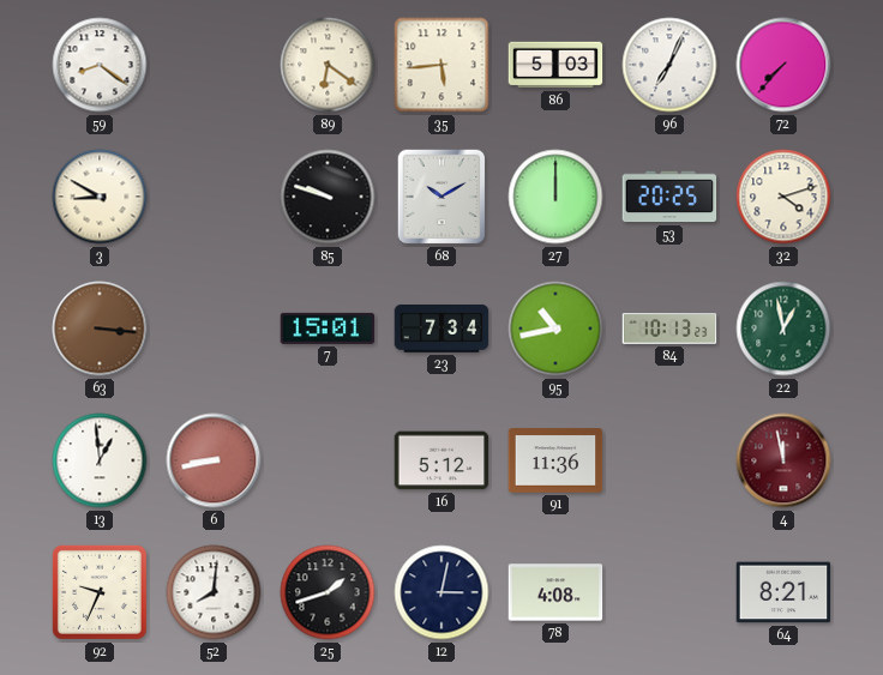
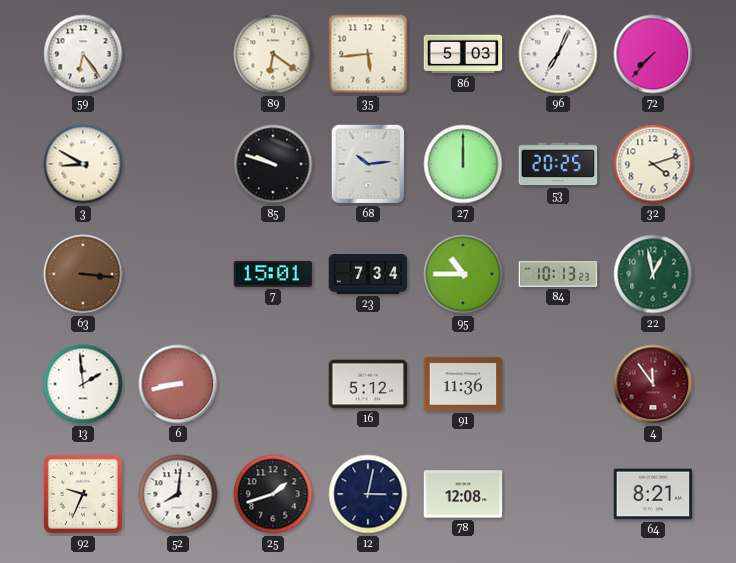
59: 8:21 -> 6:24 (83, 54)
68: 10:10 -> 10:14 (368, 164)
95: 10:43 -> 10:45 (463, 274)
13: 12:59 -> 1:59 (83, 384)
4: 11:58 -> 11:54 (653, 384)
78: 4:08 -> 12:08 (463, 494)
